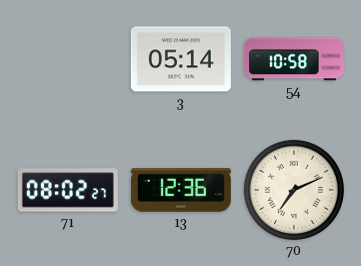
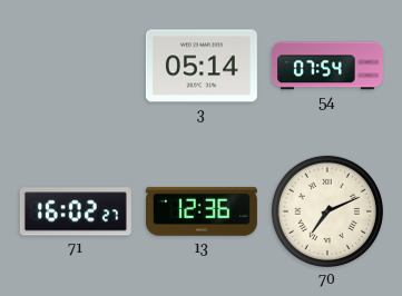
54: 10:58 -> 07:54 (327, 66)
71: 08:02 -> 16:02 (76, 211)
